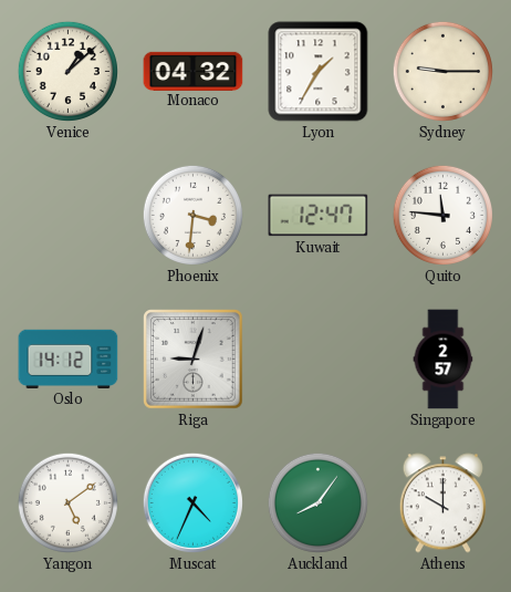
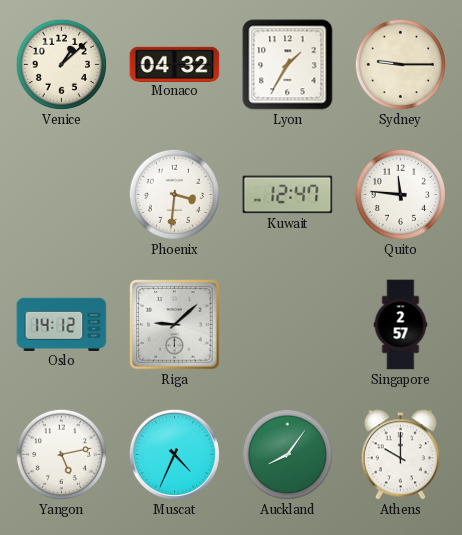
Riga: 9:03 -> 9:08 (175, 325)
Yangon: 5:09 -> 5:13 (61, 454)
